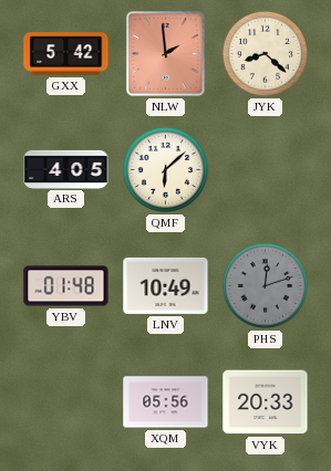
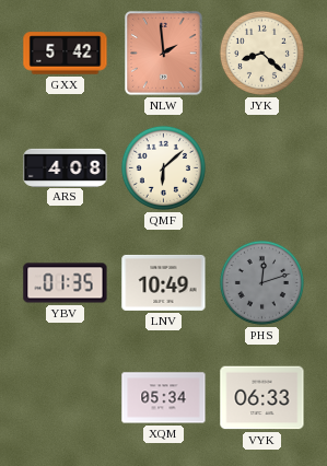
ARS: 4:05 -> 4:08 (66, 167)
YBV: 01:48 -> 01:35 (66, 283)
XQM: 05:56 -> 05:34 (164, 398)
VYK: 20:33 -> 06:33 (262, 398)
